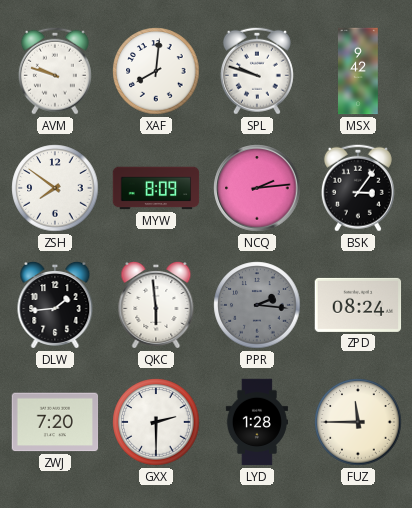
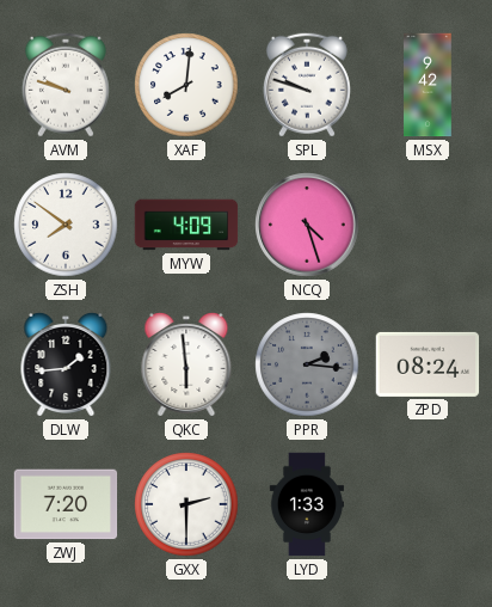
MYW: 8:09 -> 4:09 (186, 225)
NCQ: 2:14 -> 4:27 (307, 225)
BSK: 3:06 -> none (358, 188)
LYD: 1:28 -> 1:33 (306, 504)
FUZ: 11:45 -> none (358, 422)
